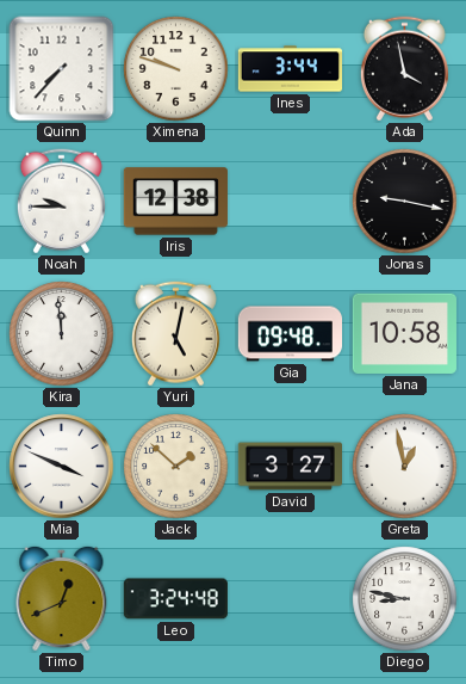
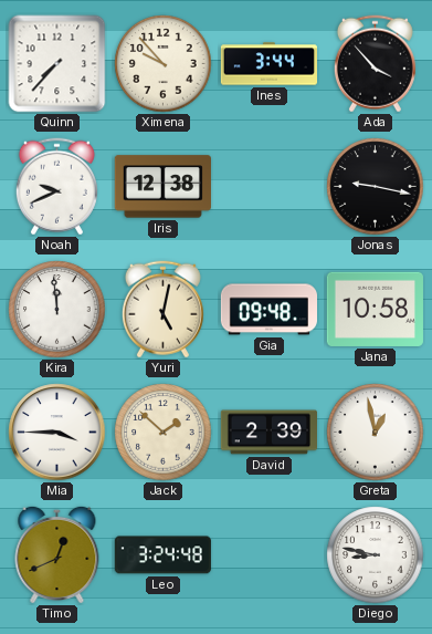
Ximena: 9:48 -> 9:53 (164, 64)
Ada: 3:58 -> 3:53 (375, 64)
Noah: 9:45 -> 9:41 (56, 187)
Mia: 3:49 -> 3:45 (57, 433)
David: 3:27 -> 2:39 (268, 433)
